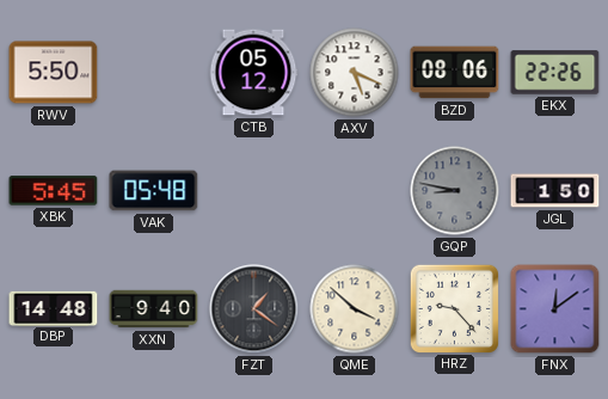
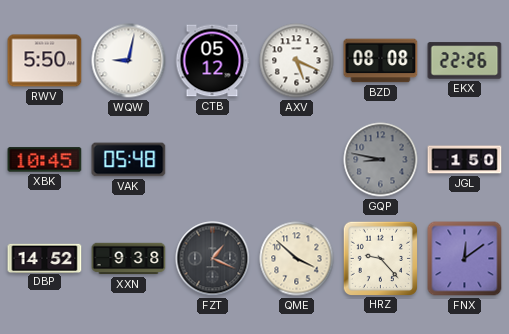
WQW: none -> 9:02 (129, 61)
BZD: 08:06 -> 08:08 (381, 61)
XBK: 5:45 -> 10:45 (45, 160)
DBP: 14:48 -> 14:52 (45, 258)
XXN: 9:40 -> 9:38 (129, 259)
FZT: 1:21 -> 1:19 (213, 259)
